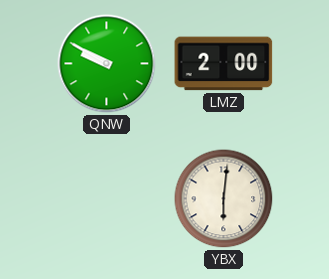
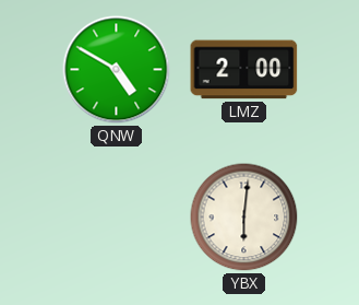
QNW: 9:50 -> 4:50 (117, 70)
